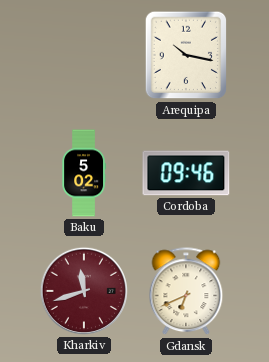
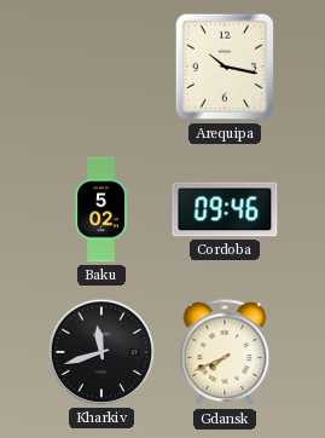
Kharkiv dial: burgundy -> black (101, 352)
Gdansk: 6:41 -> 7:41 (225, 353)
